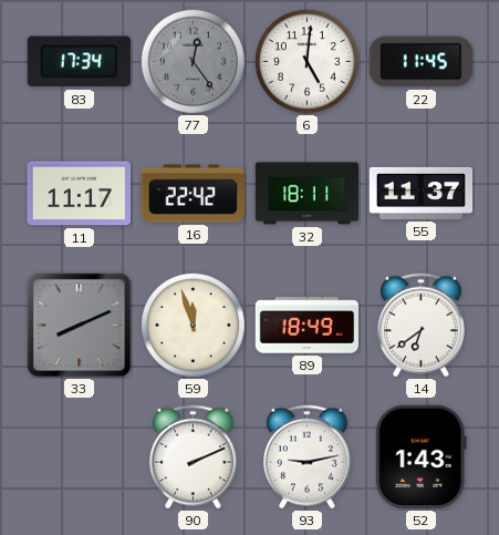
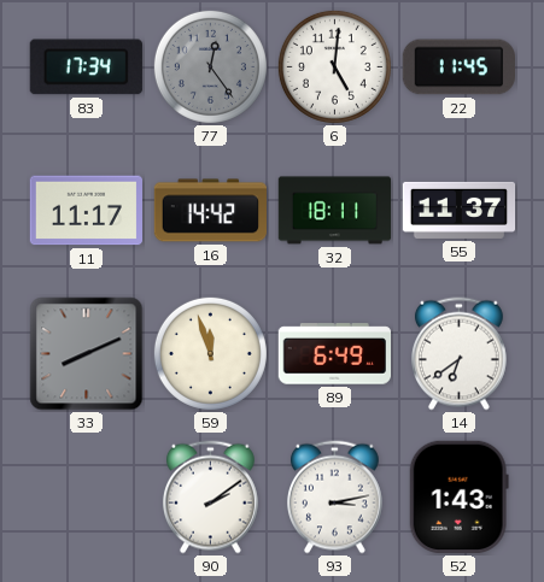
16: 22:42 -> 14:42 (210, 211)
89: 18:49 -> 6:49 (334, 354)
90: 2:11 -> 2:09 (210, 498)
93: 9:13 -> 3:13 (334, 498)
